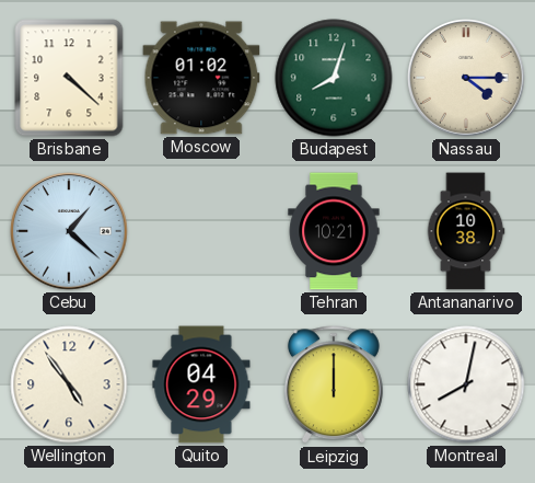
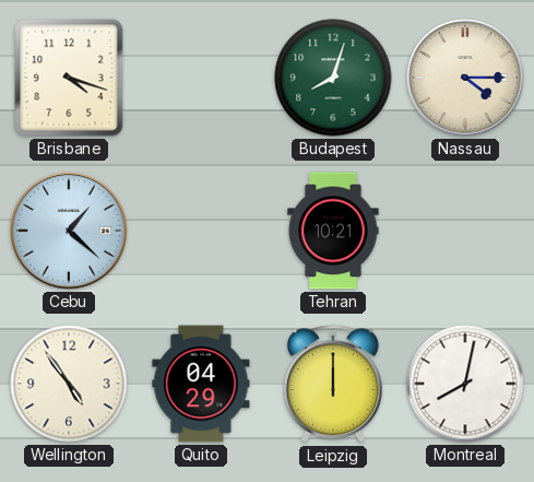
Brisbane: 4:22 -> 4:18 (69, 78)
Moscow: 01:02 -> none (201, 78)
Antananarivo: 10:38 -> none (466, 231)
